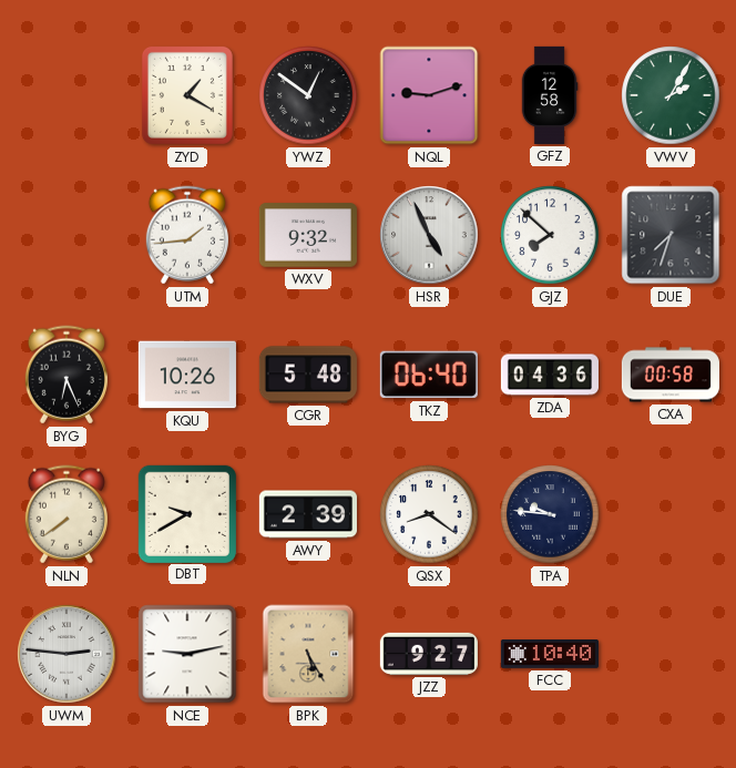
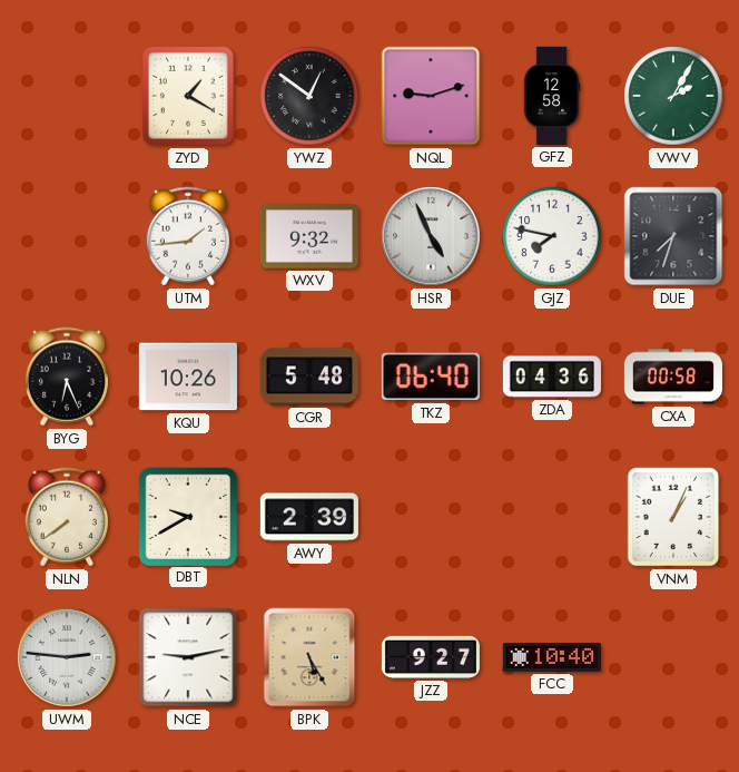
GJZ: 7:52 -> 7:47 (552, 236)
QSX: 8:21 -> none (429, 514)
TPA: 9:46 -> none (550, 514)
VNM: none -> 1:04 (673, 517)
